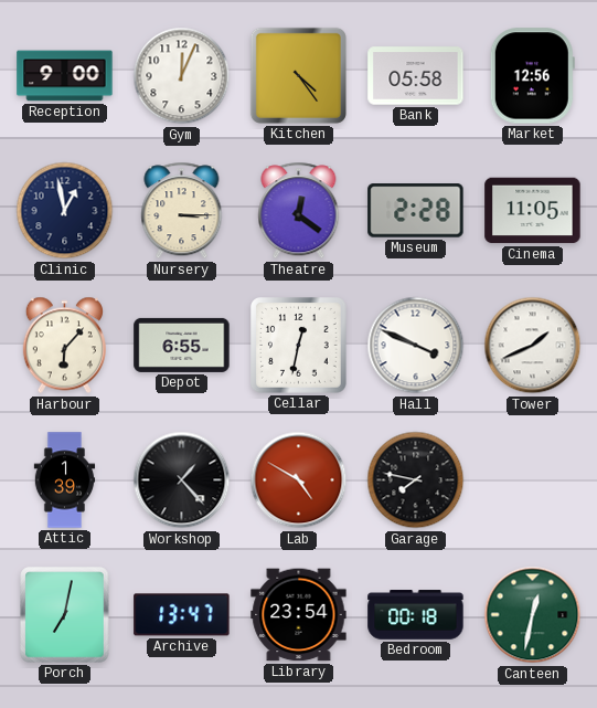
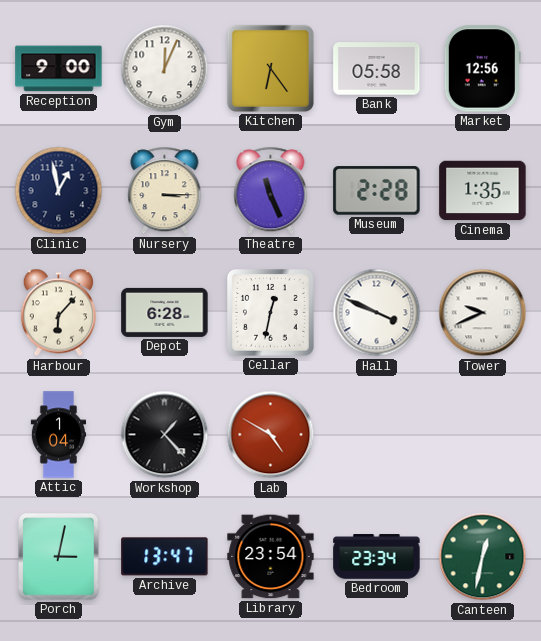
Kitchen: 4:24 -> 6:24 (270, 68)
Theatre: 12:21 -> 11:26 (271, 191)
Cinema: 11:05 -> 1:35 (483, 191)
Depot: 6:55 -> 6:28 (165, 312)
Tower: 1:41 -> 9:41 (483, 313)
Attic: 1:39 -> 1:04 (59, 435)
Garage: 7:47 -> none (416, 480)
Porch: 7:02 -> 3:02 (59, 557)
Bedroom: 00:18 -> 23:34 (377, 557)
